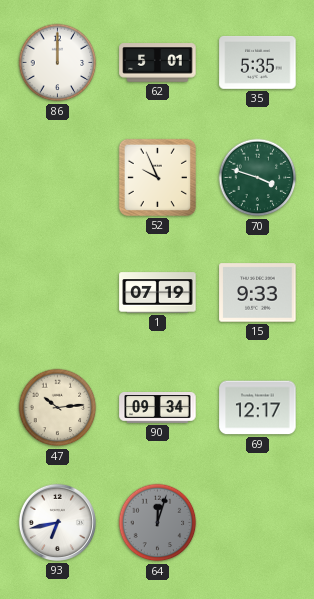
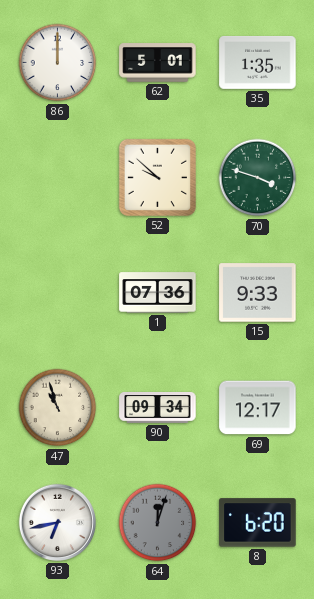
35: 5:35 -> 1:35 (258, 62)
52: 9:56 -> 9:52 (157, 177)
1: 07:19 -> 07:36 (158, 293)
47: 10:14 -> 10:57 (58, 408)
8: none -> 6:20 (258, 523)
